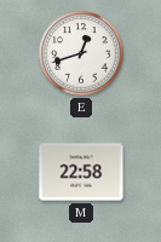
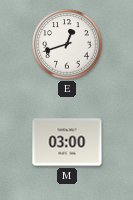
M: 22:58 -> 03:00 (67, 142)
